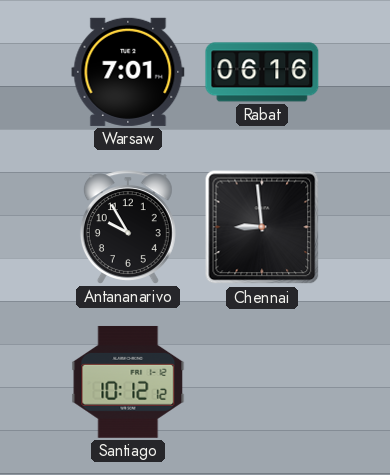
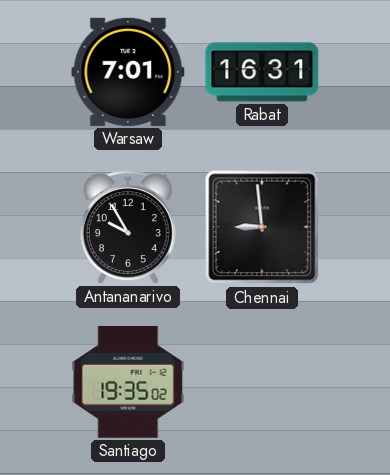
Rabat: 06:16 -> 16:31 (262, 72)
Santiago: 10:12 -> 19:35 (128, 382)
